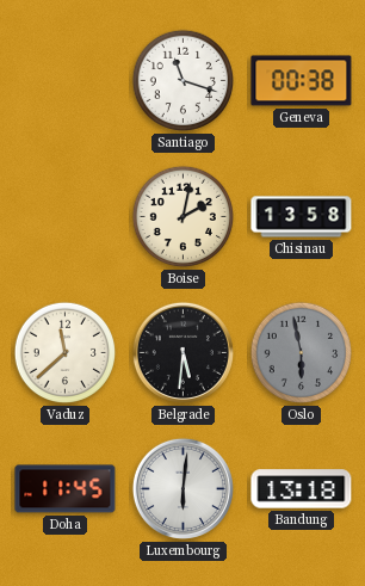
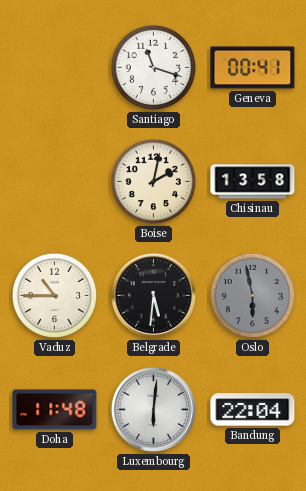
Geneva: 00:38 -> 00:41 (253, 68)
Vaduz: 11:38 -> 10:45 (55, 296)
Doha: 11:45 -> 11:48 (55, 410)
Bandung: 13:18 -> 22:04 (253, 410)
